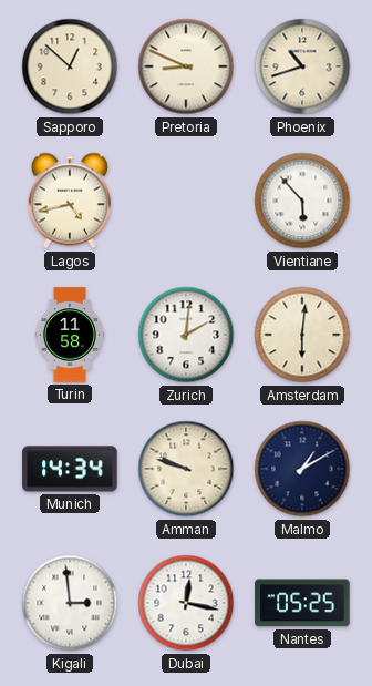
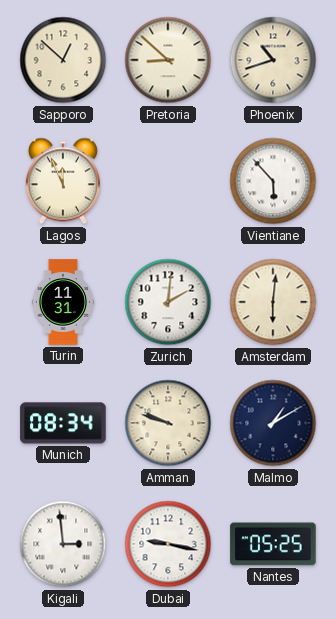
Pretoria: 8:49 -> 8:52 (168, 60)
Lagos: 4:43 -> 11:56 (63, 181)
Turin: 11:58 -> 11:31 (63, 302)
Munich: 14:34 -> 08:34 (63, 423)
Dubai: 12:17 -> 9:17 (168, 544)
